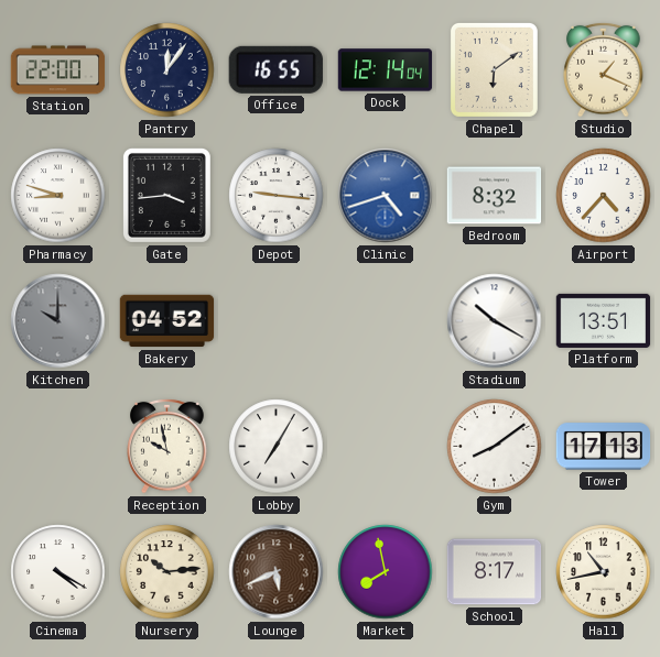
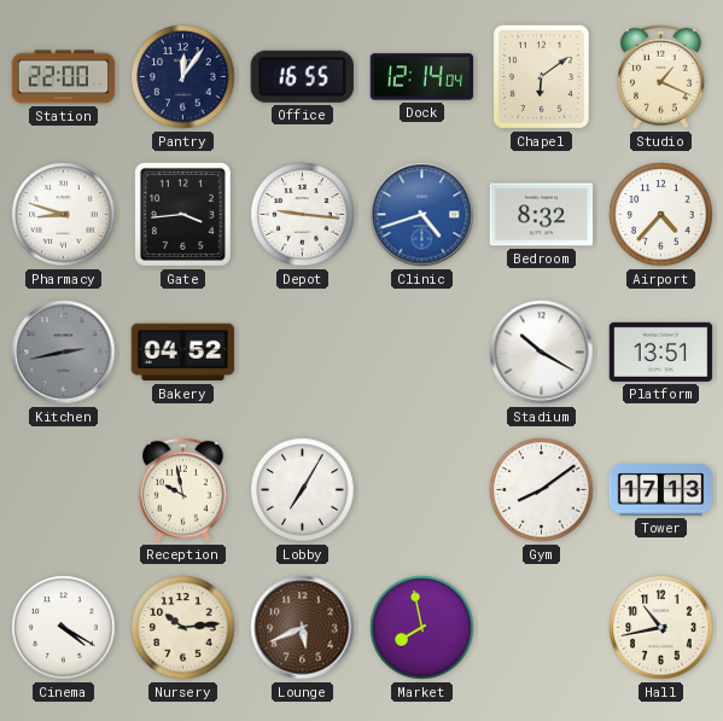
Kitchen: 10:00 -> 2:43 (64, 353)
School: 8:17 -> none (495, 572)
